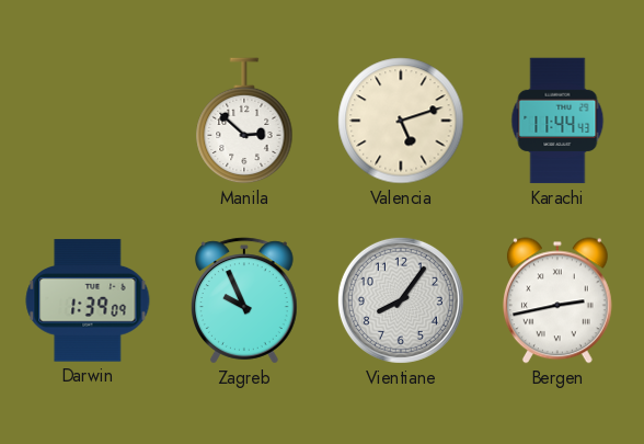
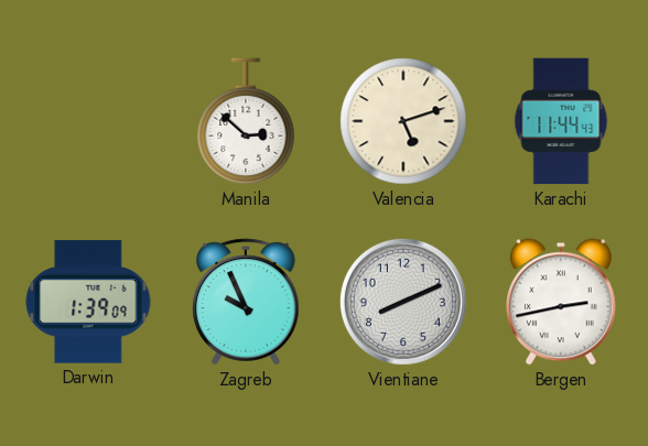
Vientiane: 8:06 -> 8:11 (403, 302)
